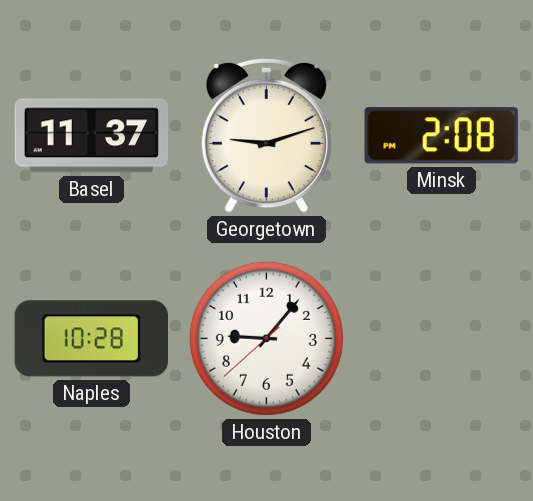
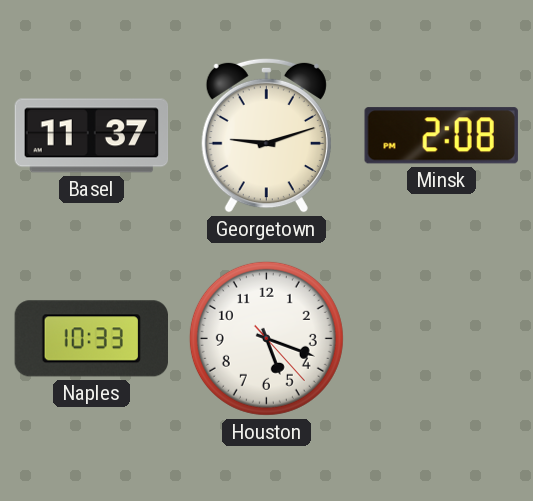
Naples: 10:28 -> 10:33 (91, 339)
Houston: 9:06 -> 5:18 (266, 338)
